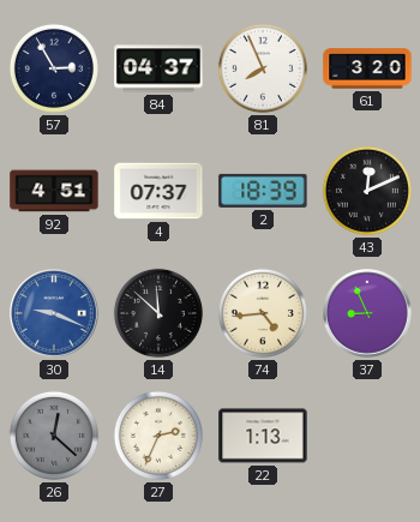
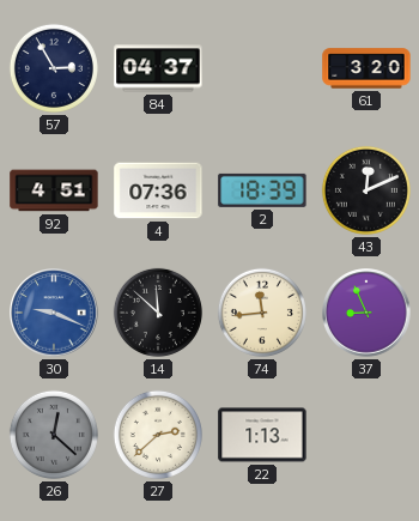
81: 7:56 -> none (263, 68)
4: 07:37 -> 07:36 (158, 190)
74: 4:44 -> 11:44 (262, 313)
27: 2:34 -> 2:38 (158, 435)
